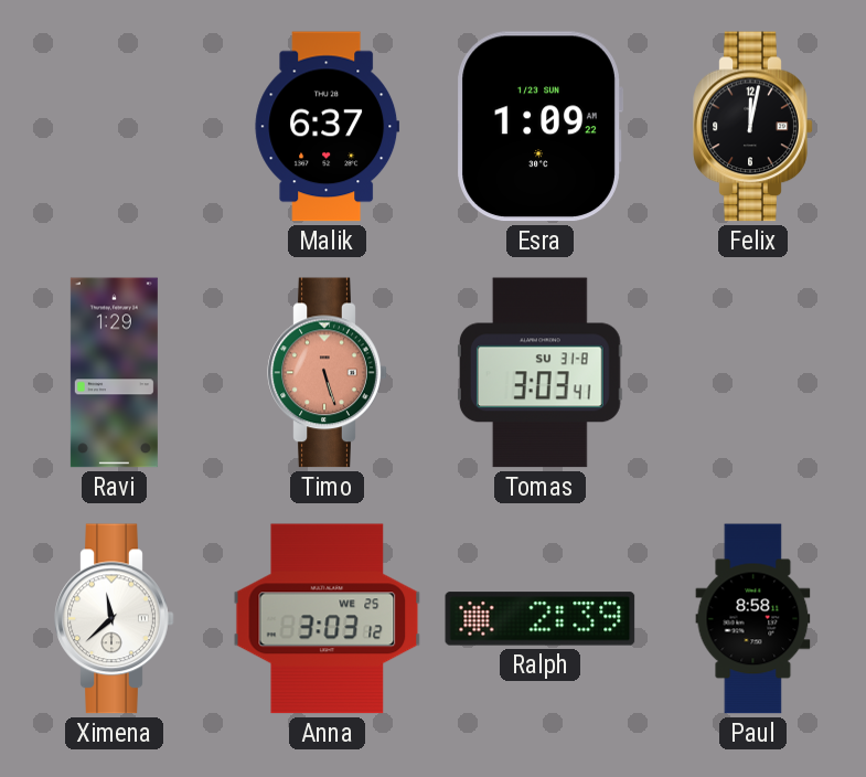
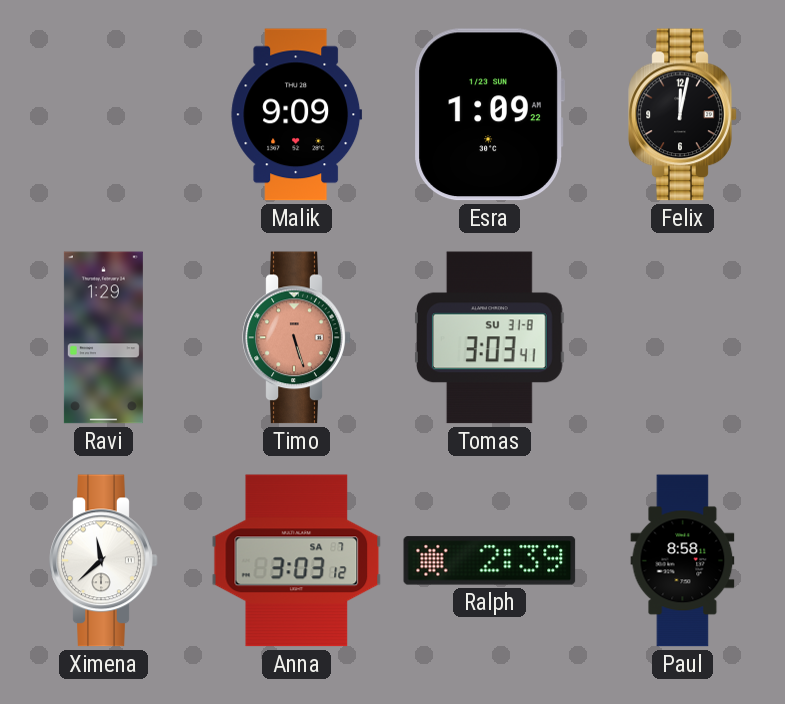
Malik: 6:37 -> 9:09 (297, 115)
Anna date: WE 25 -> SA 7 (297, 561)
